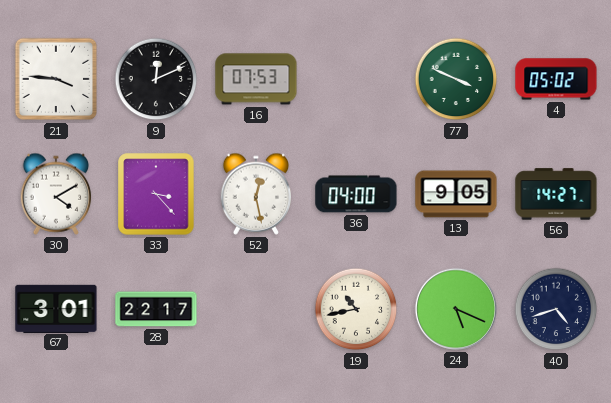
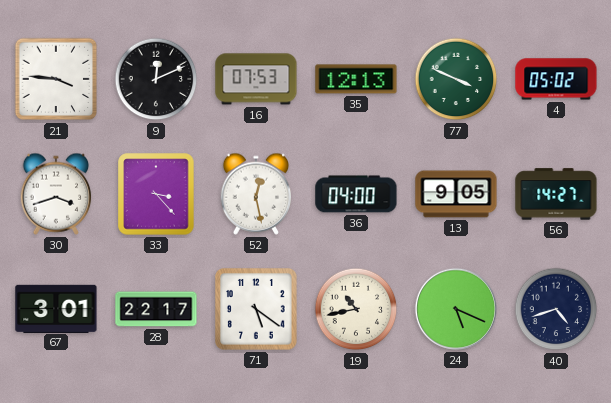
35: none -> 12:13 (356, 79)
30: 4:10 -> 3:42 (56, 194)
71: none -> 5:21 (256, 309)
